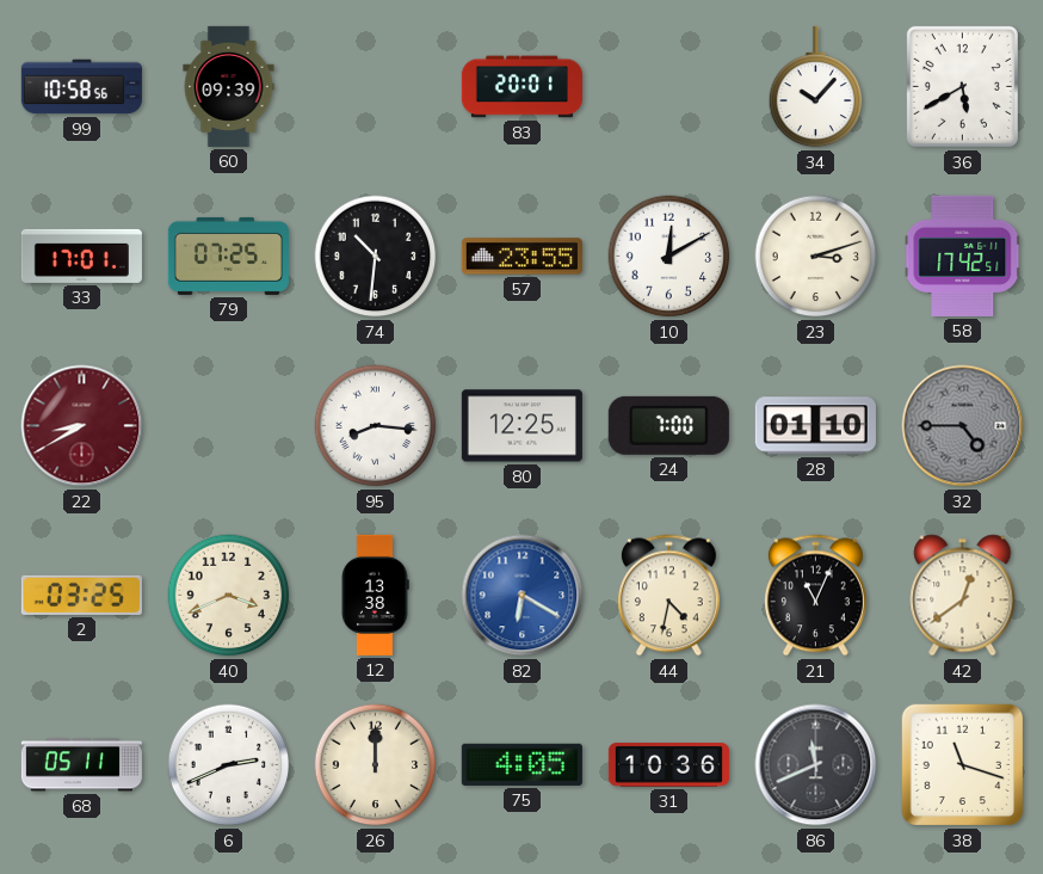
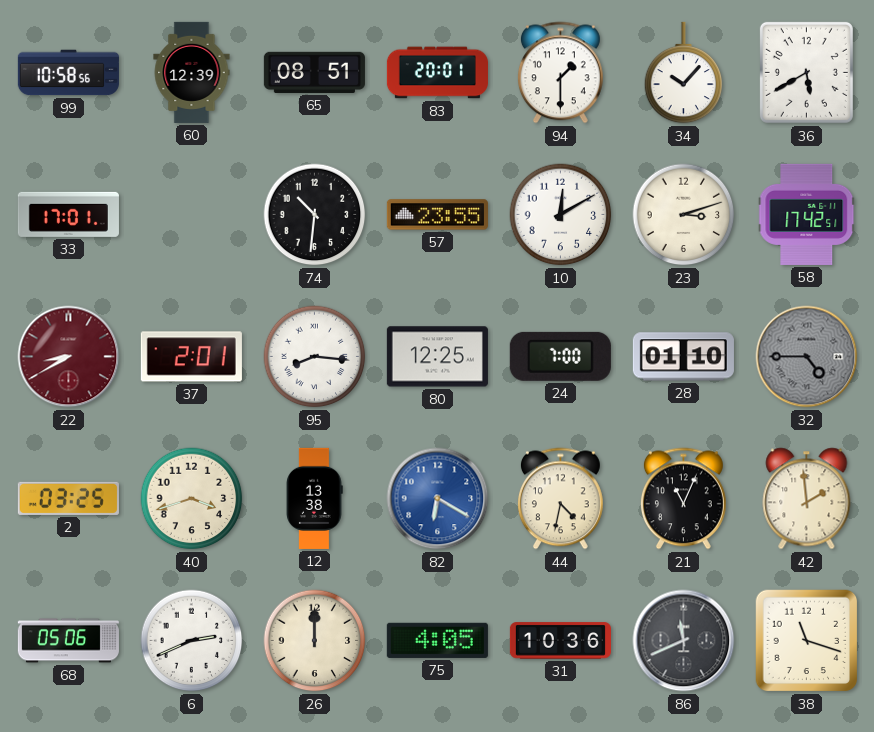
60: 09:39 -> 12:39 (192, 72)
65: none -> 08:51 (314, 72)
94: none -> 1:30 (560, 73)
79: 07:25 -> none (228, 256)
37: none -> 2:01 (191, 357)
40: 3:41 -> 3:42 (192, 499)
42: 12:39 -> 1:59 (807, 499)
68: 05:11 -> 05:06 (68, 641)
